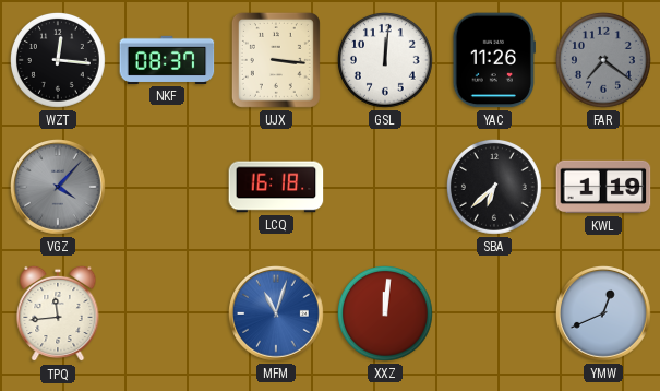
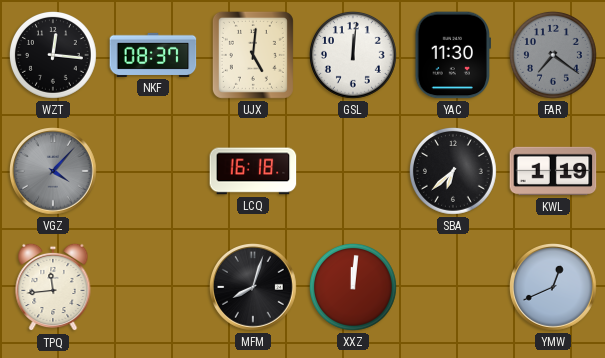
UJX: 3:16 -> 5:01 (253, 55)
YAC: 11:26 -> 11:30 (452, 55)
MFM: 11:03 -> 8:03 (254, 288)
MFM dial: blue -> black (254, 288)
